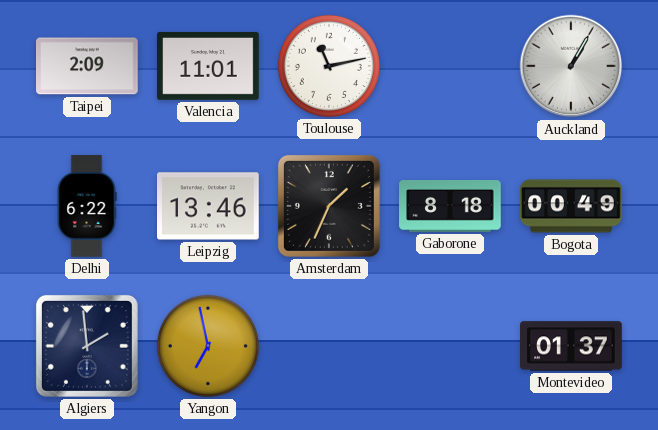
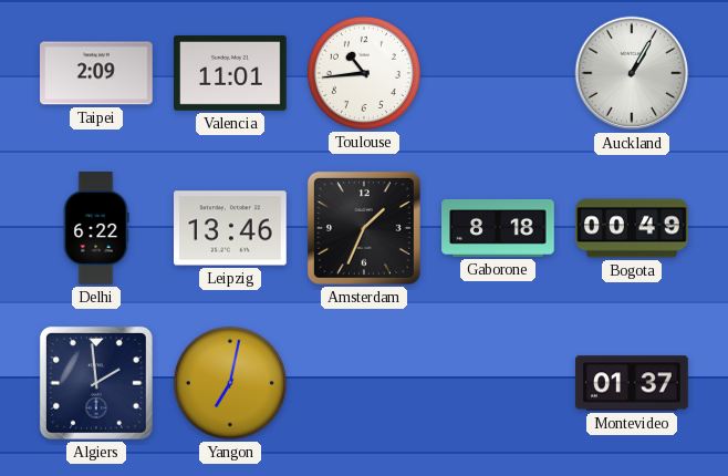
Toulouse: 11:13 -> 10:44 (364, 73)
Yangon: 6:58 -> 7:02 (230, 383)
